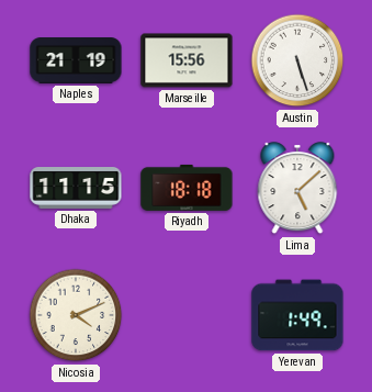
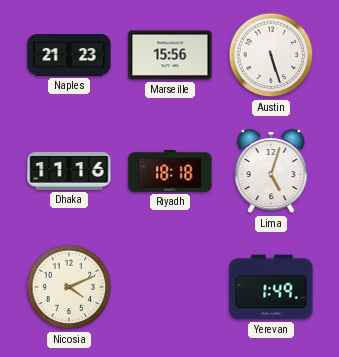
Naples: 21:19 -> 21:23 (69, 56)
Dhaka: 11:15 -> 11:16 (69, 172)
Lima: 5:08 -> 5:03 (271, 172)
